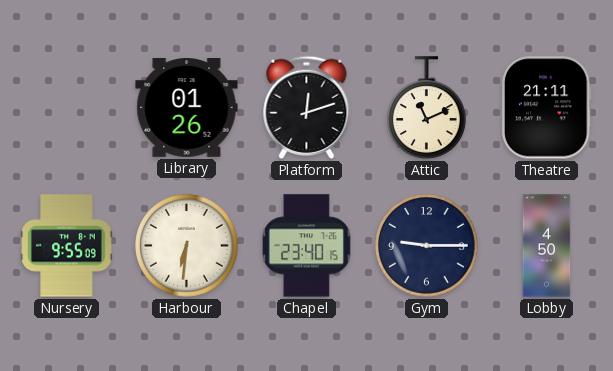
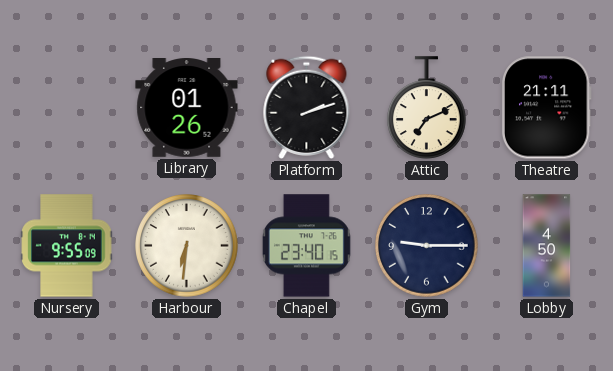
Platform: 12:12 -> 2:12 (307, 107)
Attic: 11:11 -> 7:11 (427, 108)
